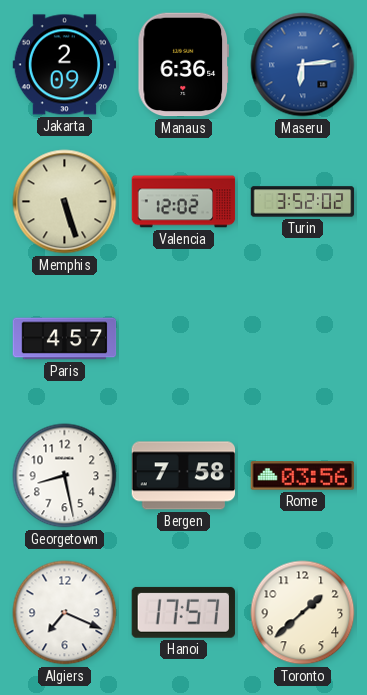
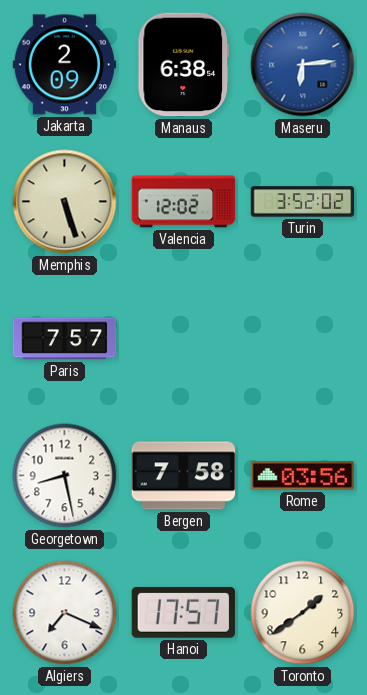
Manaus: 6:36 -> 6:38 (183, 65)
Paris: 4:57 -> 7:57 (65, 339)
Toronto: 1:38 -> 1:39 (303, 613)
